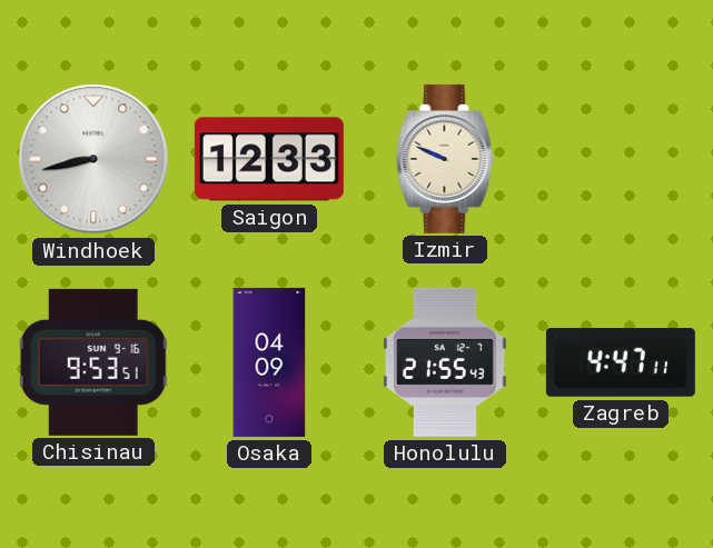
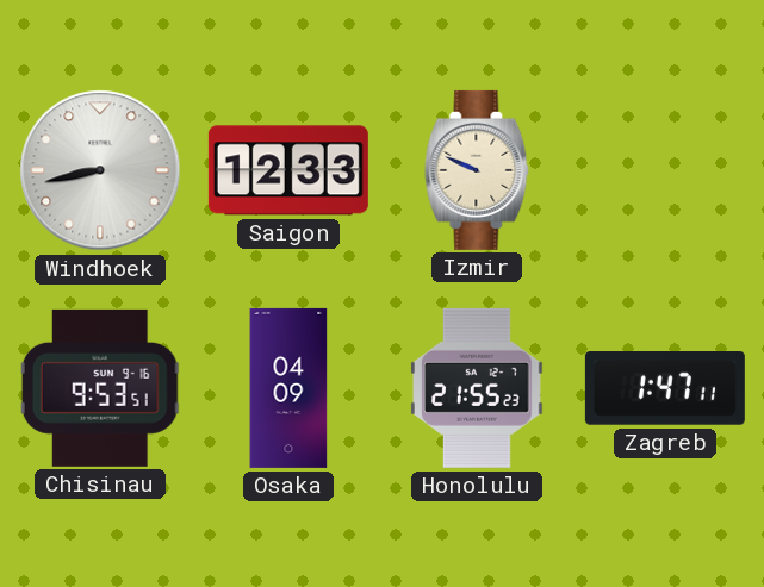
Honolulu: 21:55:43 -> 21:55:23 (477, 388)
Zagreb: 4:47 -> 1:47 (665, 389)
